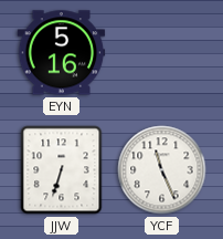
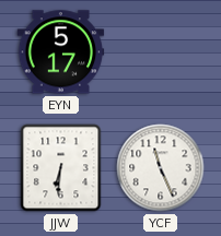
EYN: 5:16 -> 5:17 (61, 52)
JJW: 6:33 -> 6:31 (61, 168)
